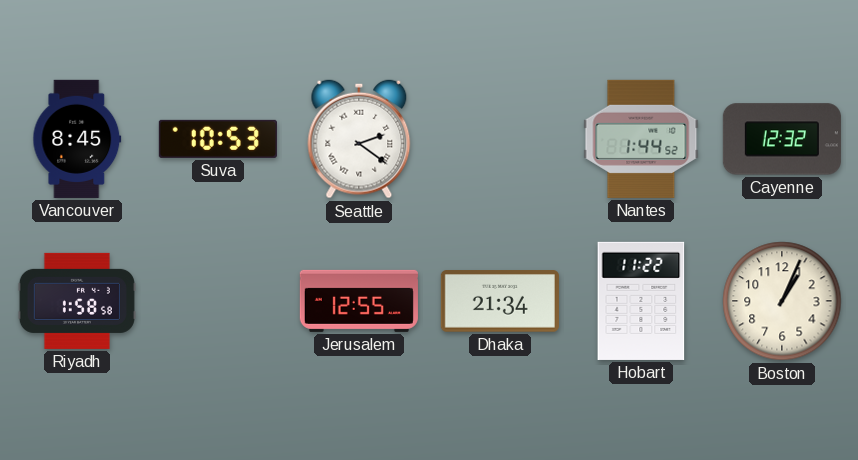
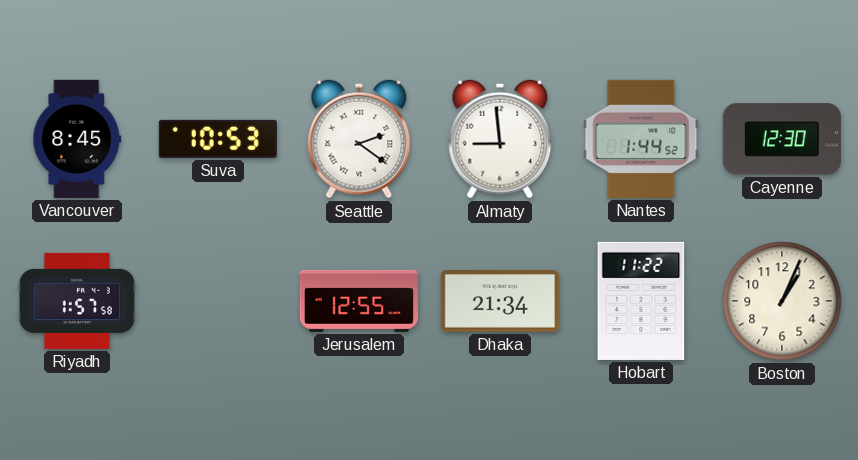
Almaty: none -> 8:59 (500, 139)
Cayenne: 12:32 -> 12:30 (782, 139)
Riyadh: 1:58 -> 1:57 (77, 301)
